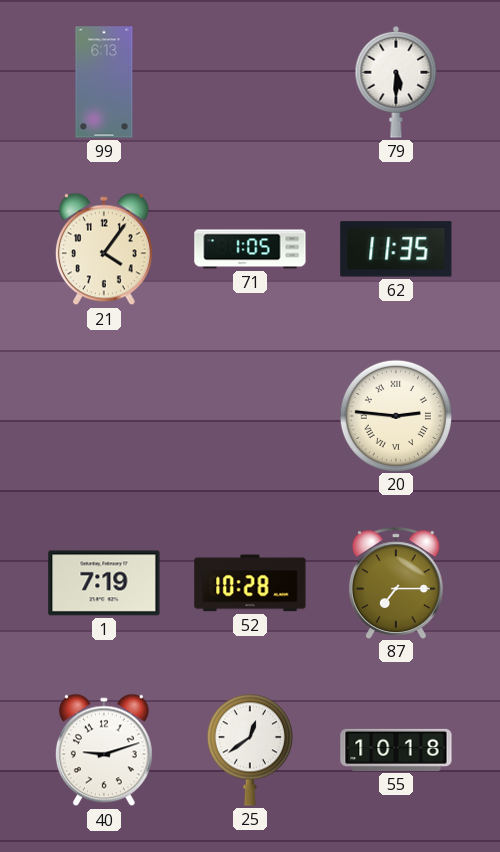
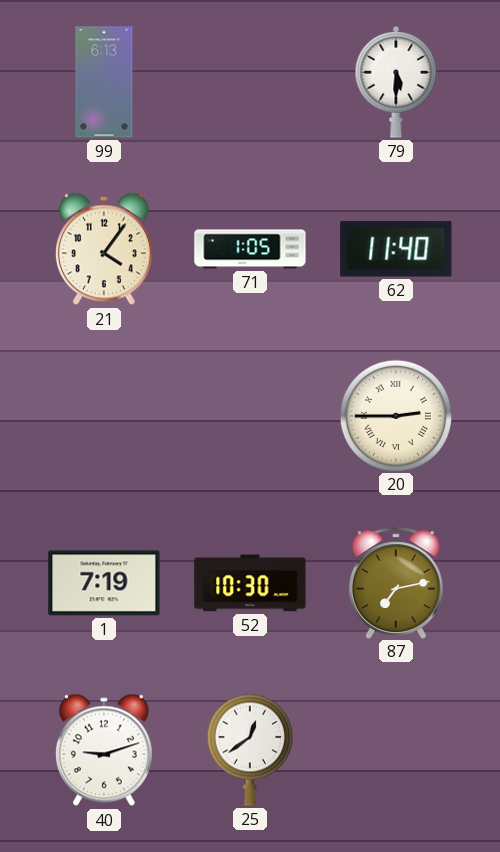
62: 11:35 -> 11:40 (396, 249)
20: 2:46 -> 2:45 (395, 415)
52: 10:28 -> 10:30 (250, 583)
87: 7:15 -> 7:13 (396, 583)
55: 10:18 -> none (396, 750)
